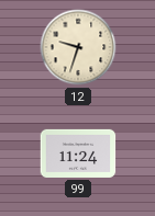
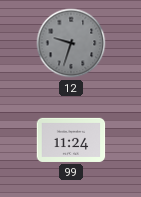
12 dial: cream -> grey (71, 43)
